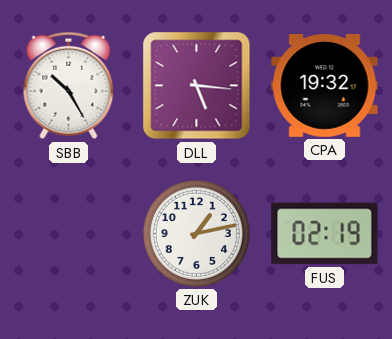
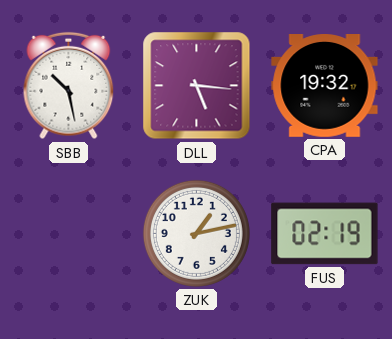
SBB: 10:25 -> 10:28 (69, 86)
